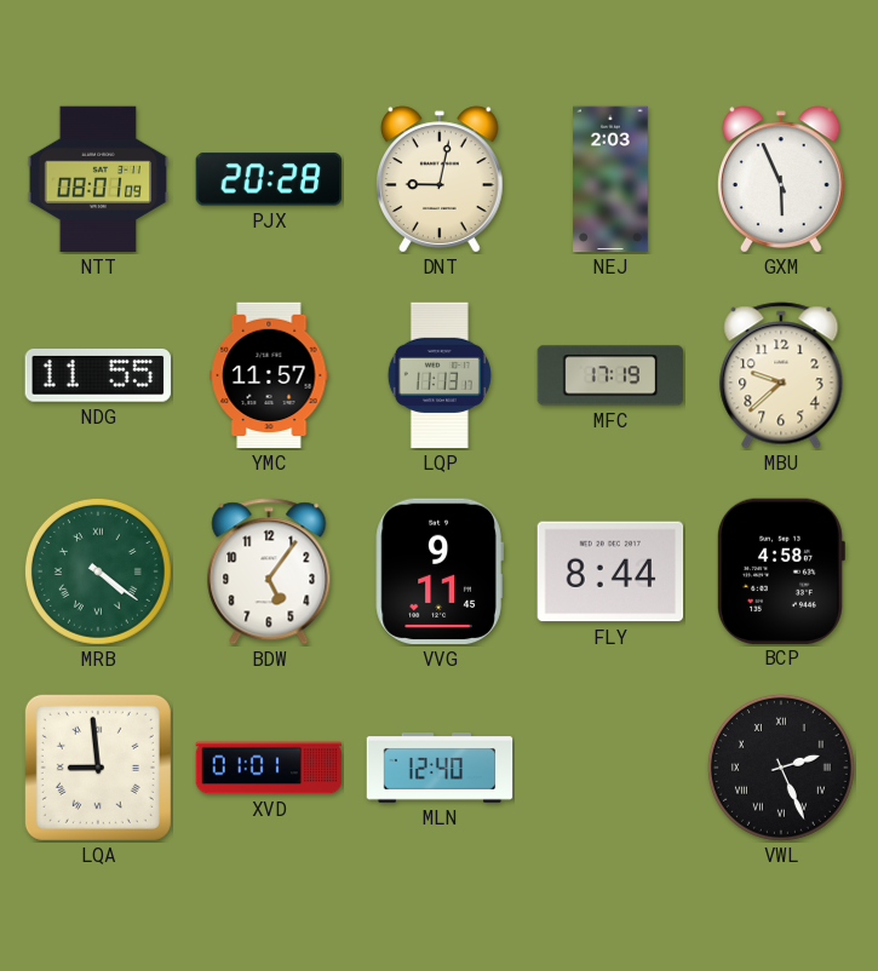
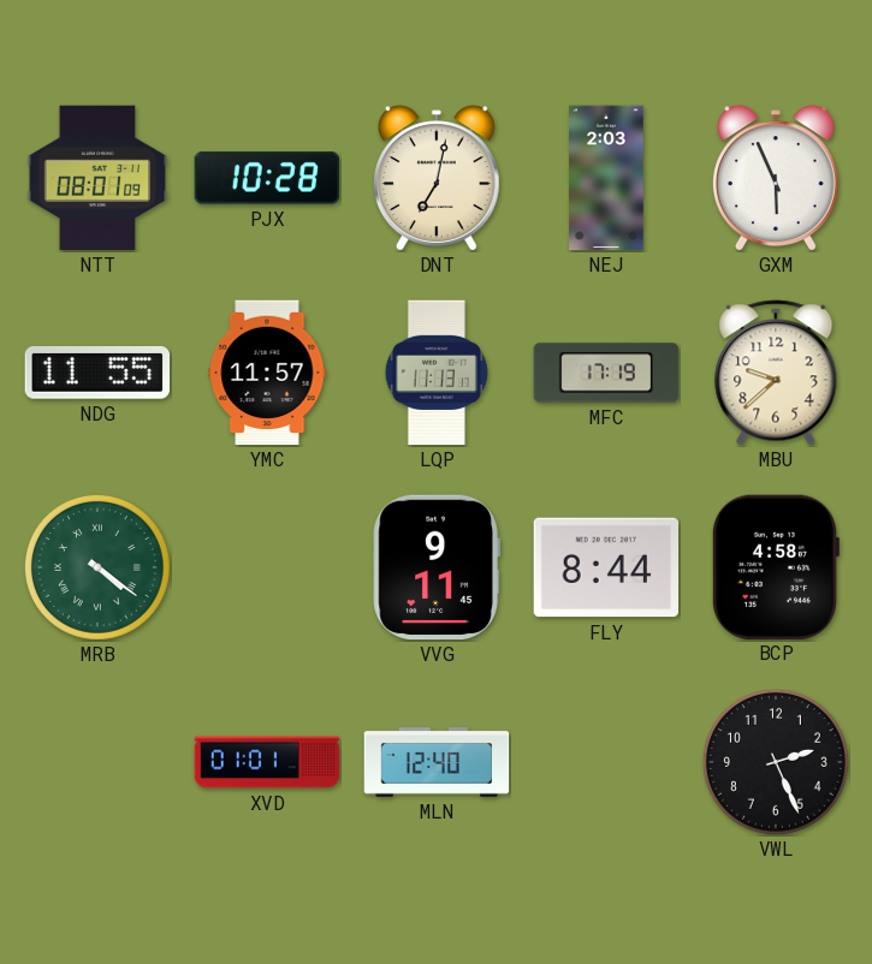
PJX: 20:28 -> 10:28 (267, 178)
DNT: 9:02 -> 7:02 (438, 178)
BDW: 5:06 -> none (269, 571)
LQA: 8:59 -> none (98, 768)
VWL numerals: Roman -> Arabic (776, 762)
